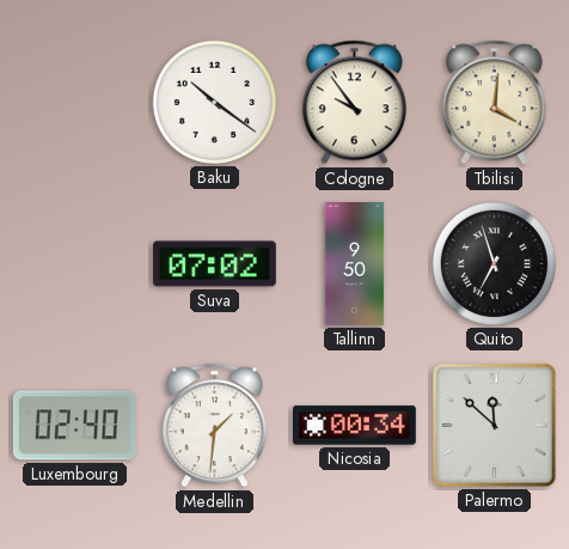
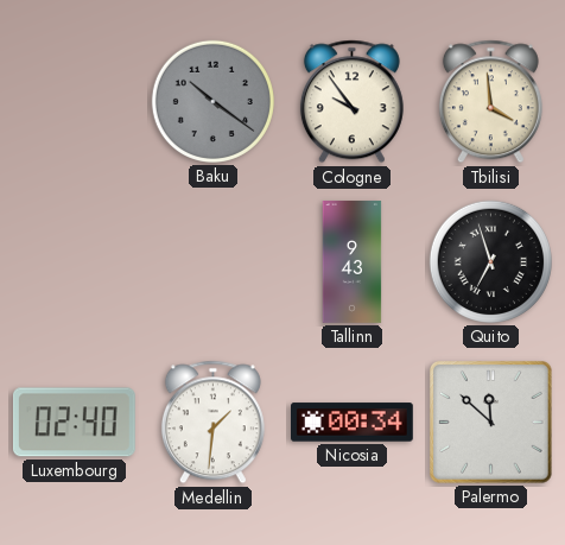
Baku dial: white -> grey (212, 101)
Tbilisi: 4:01 -> 3:59 (490, 102)
Suva: 07:02 -> none (215, 264)
Tallinn: 9:50 -> 9:43 (353, 262)
